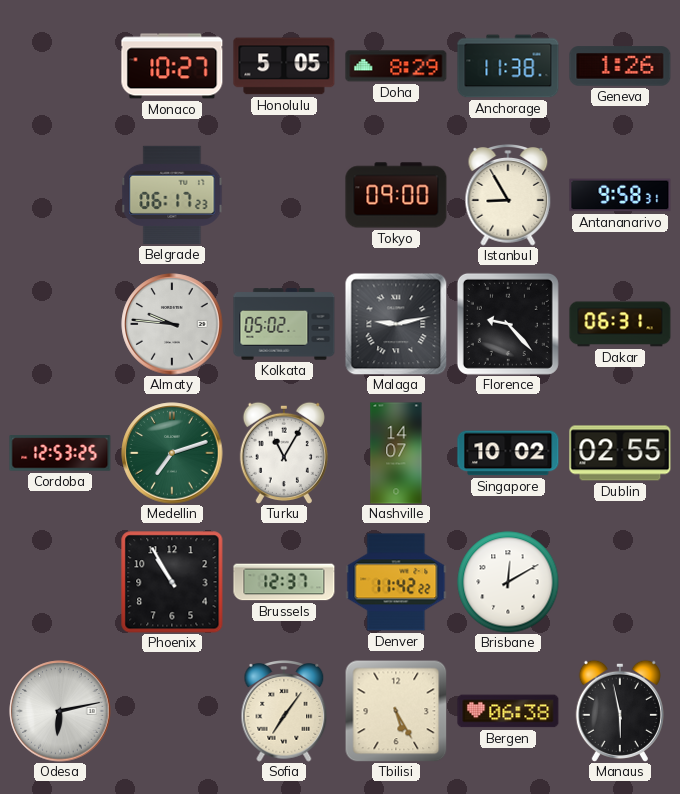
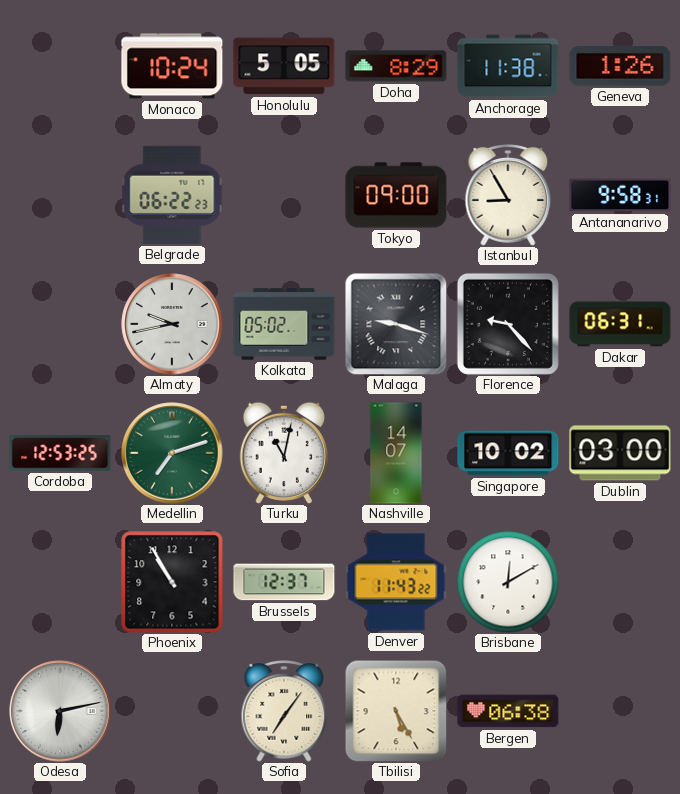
Monaco: 10:27 -> 10:24 (172, 66)
Belgrade: 06:17 -> 06:22 (172, 195)
Almaty: 9:46 -> 9:43 (172, 324)
Malaga: 9:13 -> 9:18 (396, 324)
Turku: 11:05 -> 11:02 (284, 453)
Dublin: 02:55 -> 03:00 (620, 453)
Denver: 11:42 -> 11:43 (396, 582)
Manaus: 5:58 -> none (620, 711)
